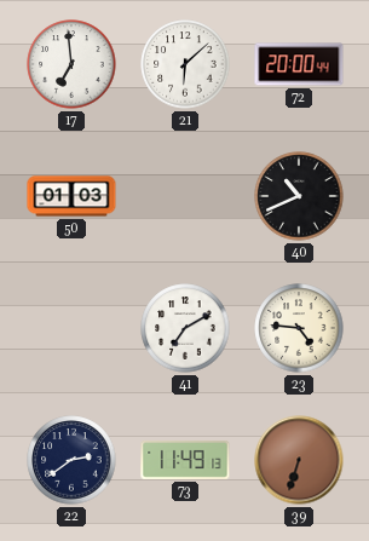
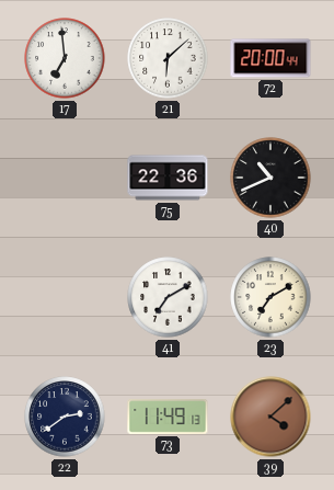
50: 01:03 -> none (71, 196)
75: none -> 22:36 (168, 178)
23: 4:46 -> 7:10 (270, 297)
39: 6:33 -> 4:08 (270, 417)
